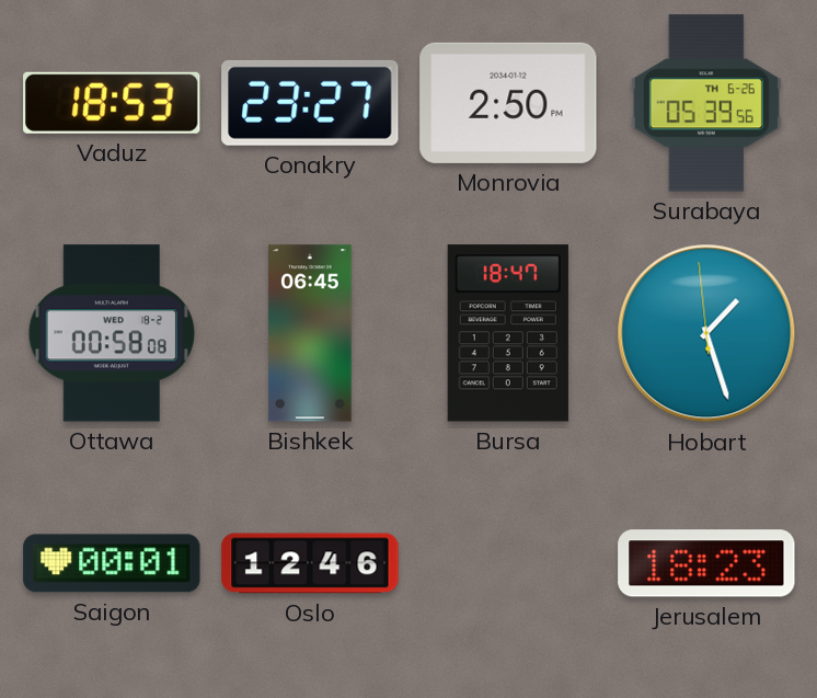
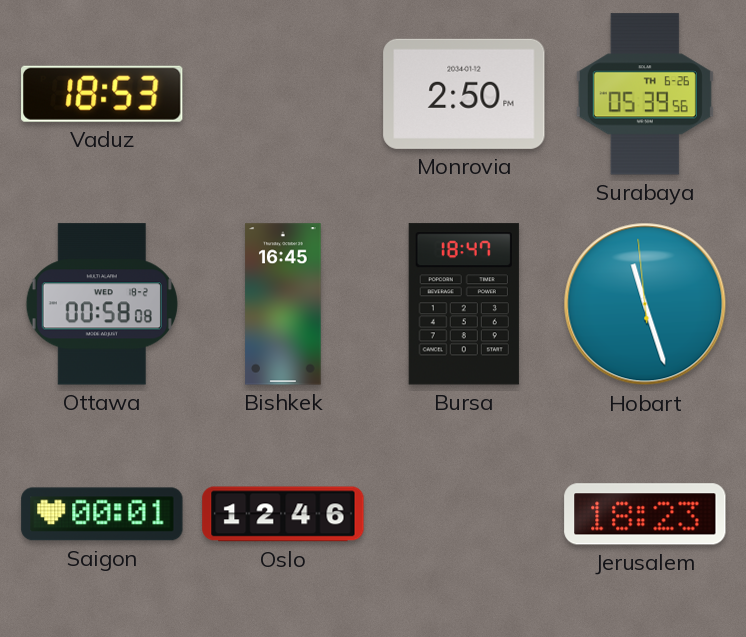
Conakry: 23:27 -> none (310, 103)
Bishkek: 06:45 -> 16:45 (283, 304)
Hobart: 1:26 -> 11:26 (645, 304)
